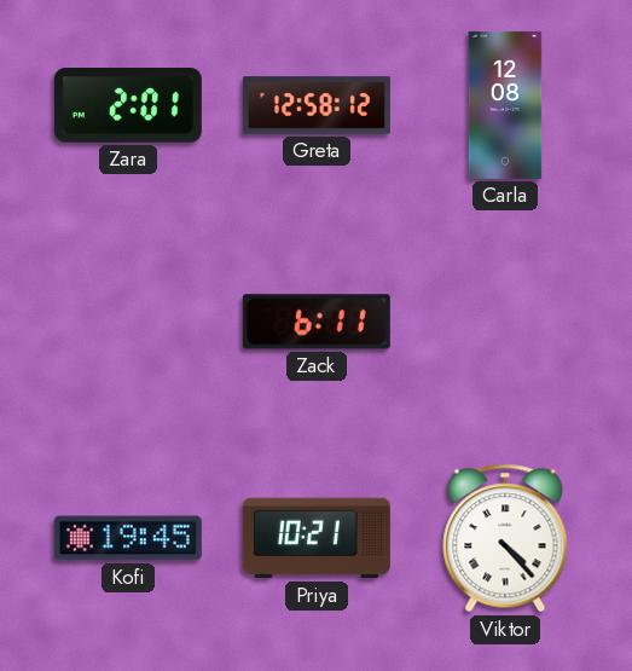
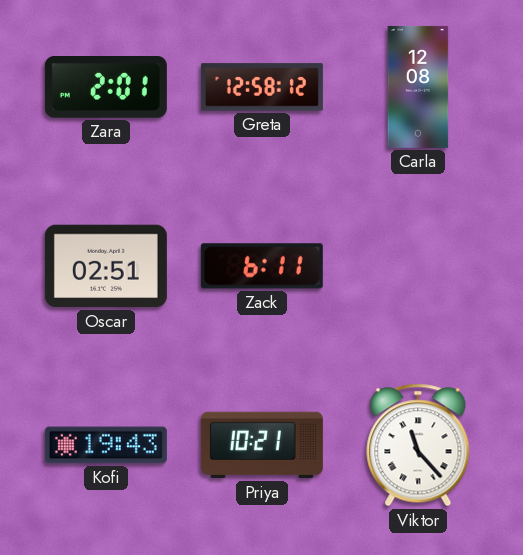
Oscar: none -> 02:51 (106, 266)
Kofi: 19:45 -> 19:43 (106, 445)
Viktor: 4:23 -> 11:23 (418, 445)
